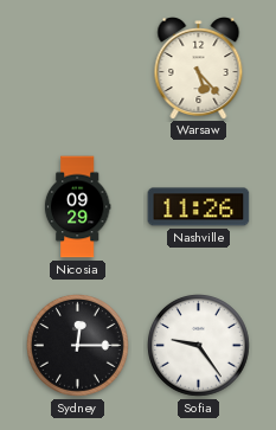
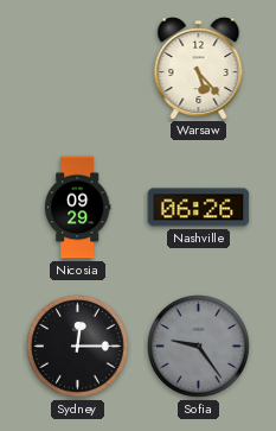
Nashville: 11:26 -> 06:26 (199, 208)
Sofia dial: white -> grey (199, 347)
